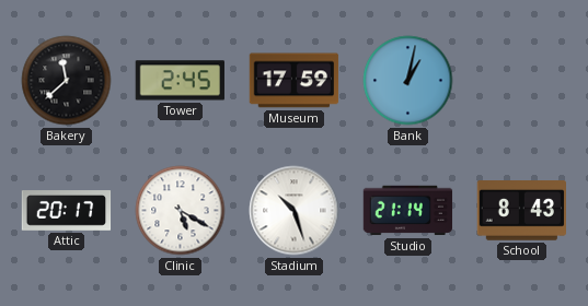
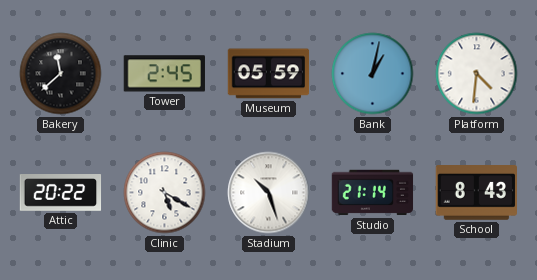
Museum: 17:59 -> 05:59 (269, 74)
Platform: none -> 4:31 (477, 74)
Attic: 20:17 -> 20:22 (61, 193)
